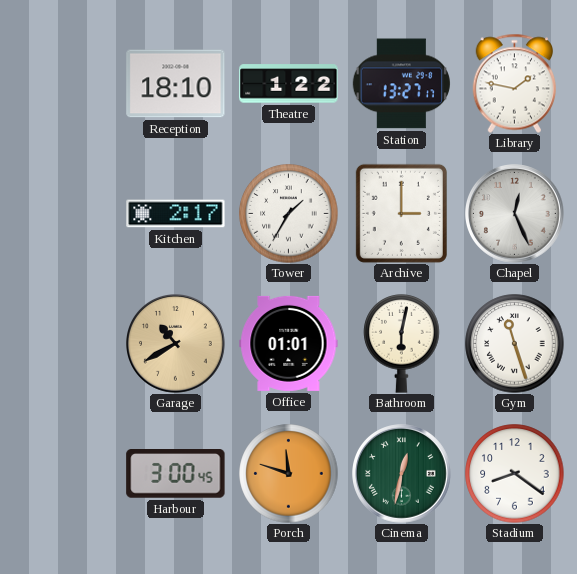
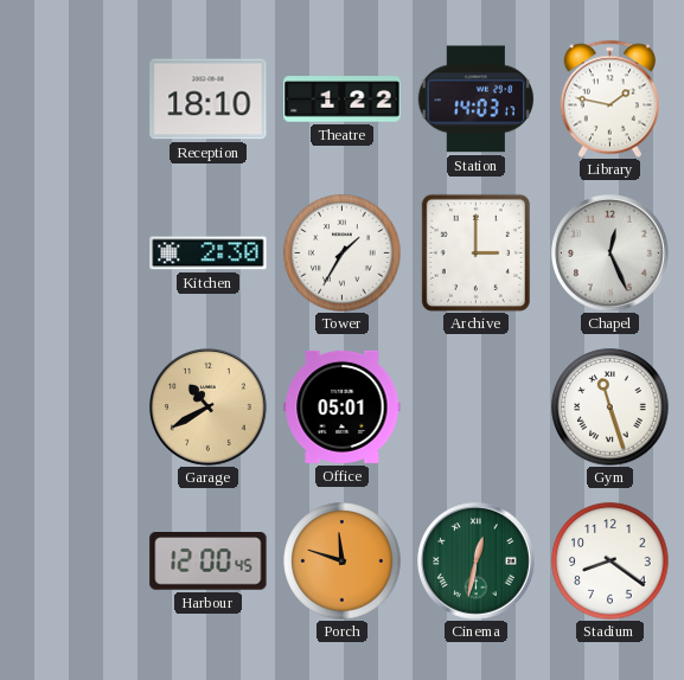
Station: 13:27 -> 14:03 (475, 100)
Kitchen: 2:17 -> 2:30 (209, 254)
Office: 01:01 -> 05:01 (343, 406)
Bathroom: 6:02 -> none (402, 344)
Harbour: 3:00 -> 12:00 (209, 562)
